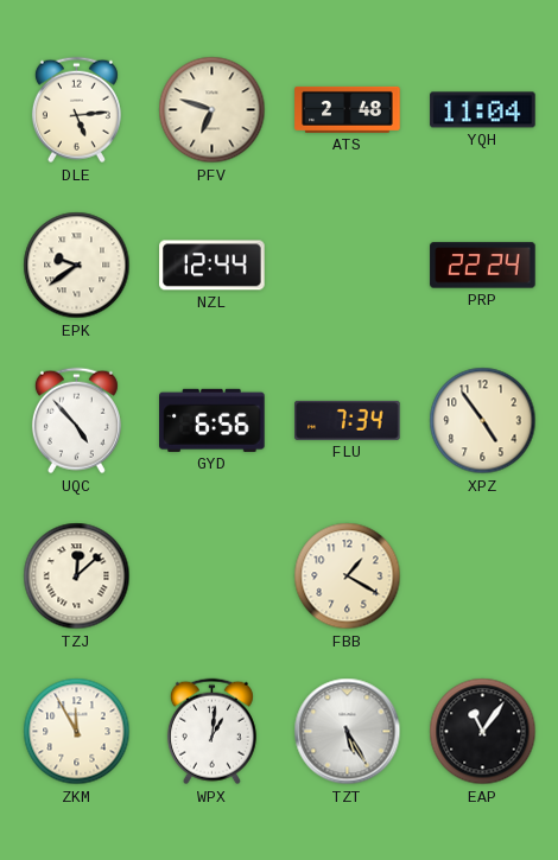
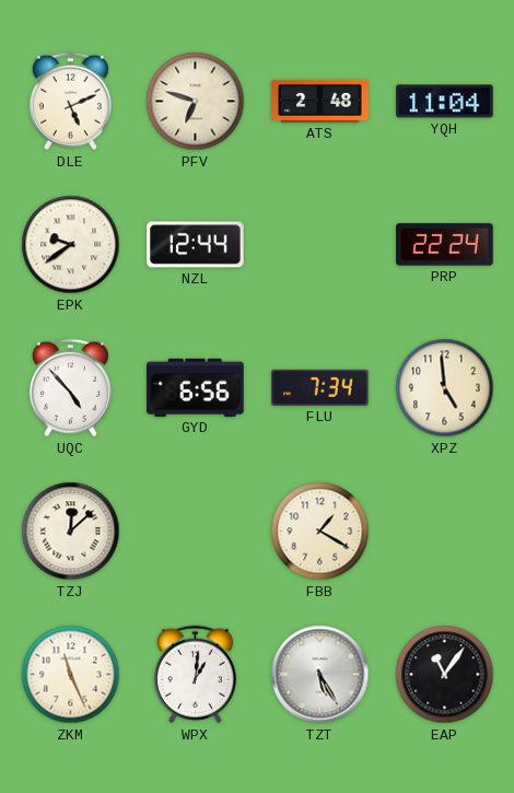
DLE: 5:14 -> 5:11 (70, 102)
XPZ: 4:54 -> 4:59 (445, 388)
ZKM: 11:55 -> 11:26 (71, 675)
